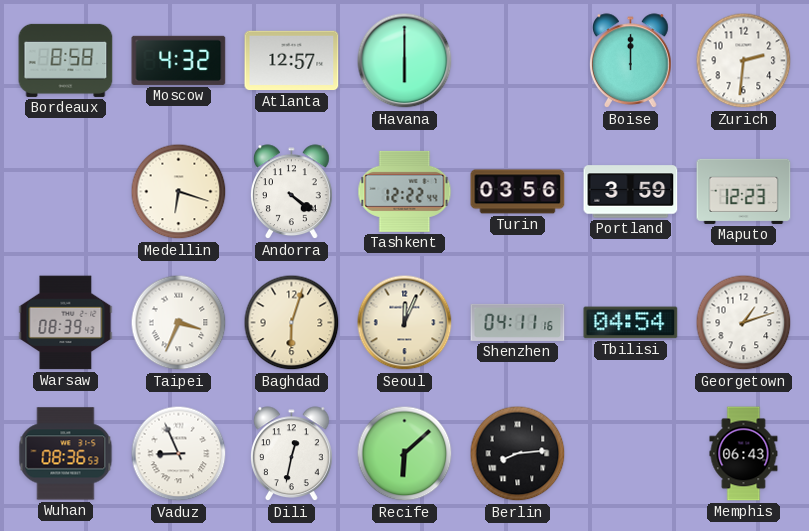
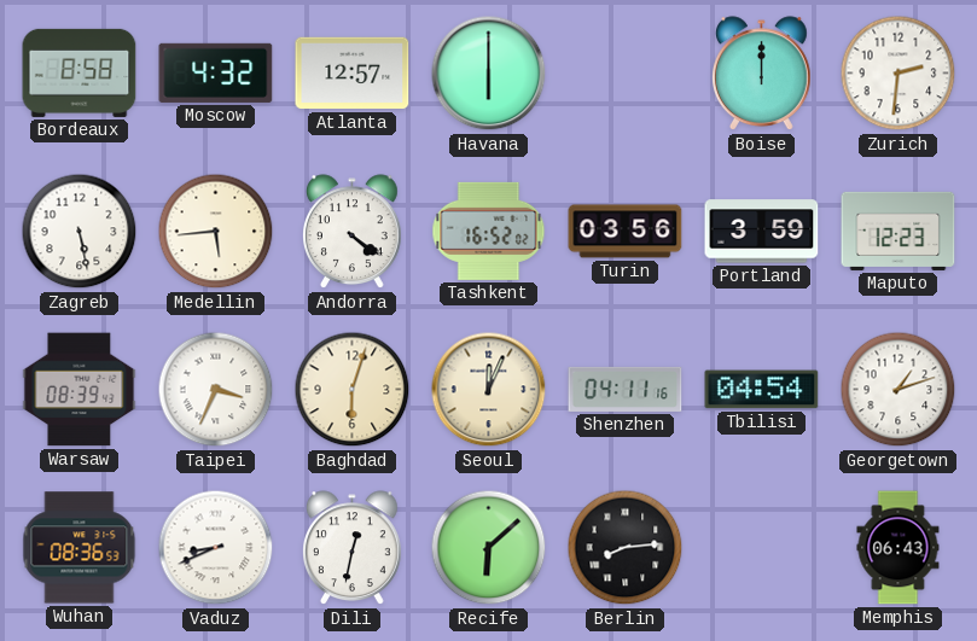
Zagreb: none -> 5:28 (80, 232)
Medellin: 6:18 -> 5:44 (216, 232)
Tashkent: 12:22 -> 16:52 (489, 231)
Vaduz: 8:56 -> 8:41 (216, 548)
